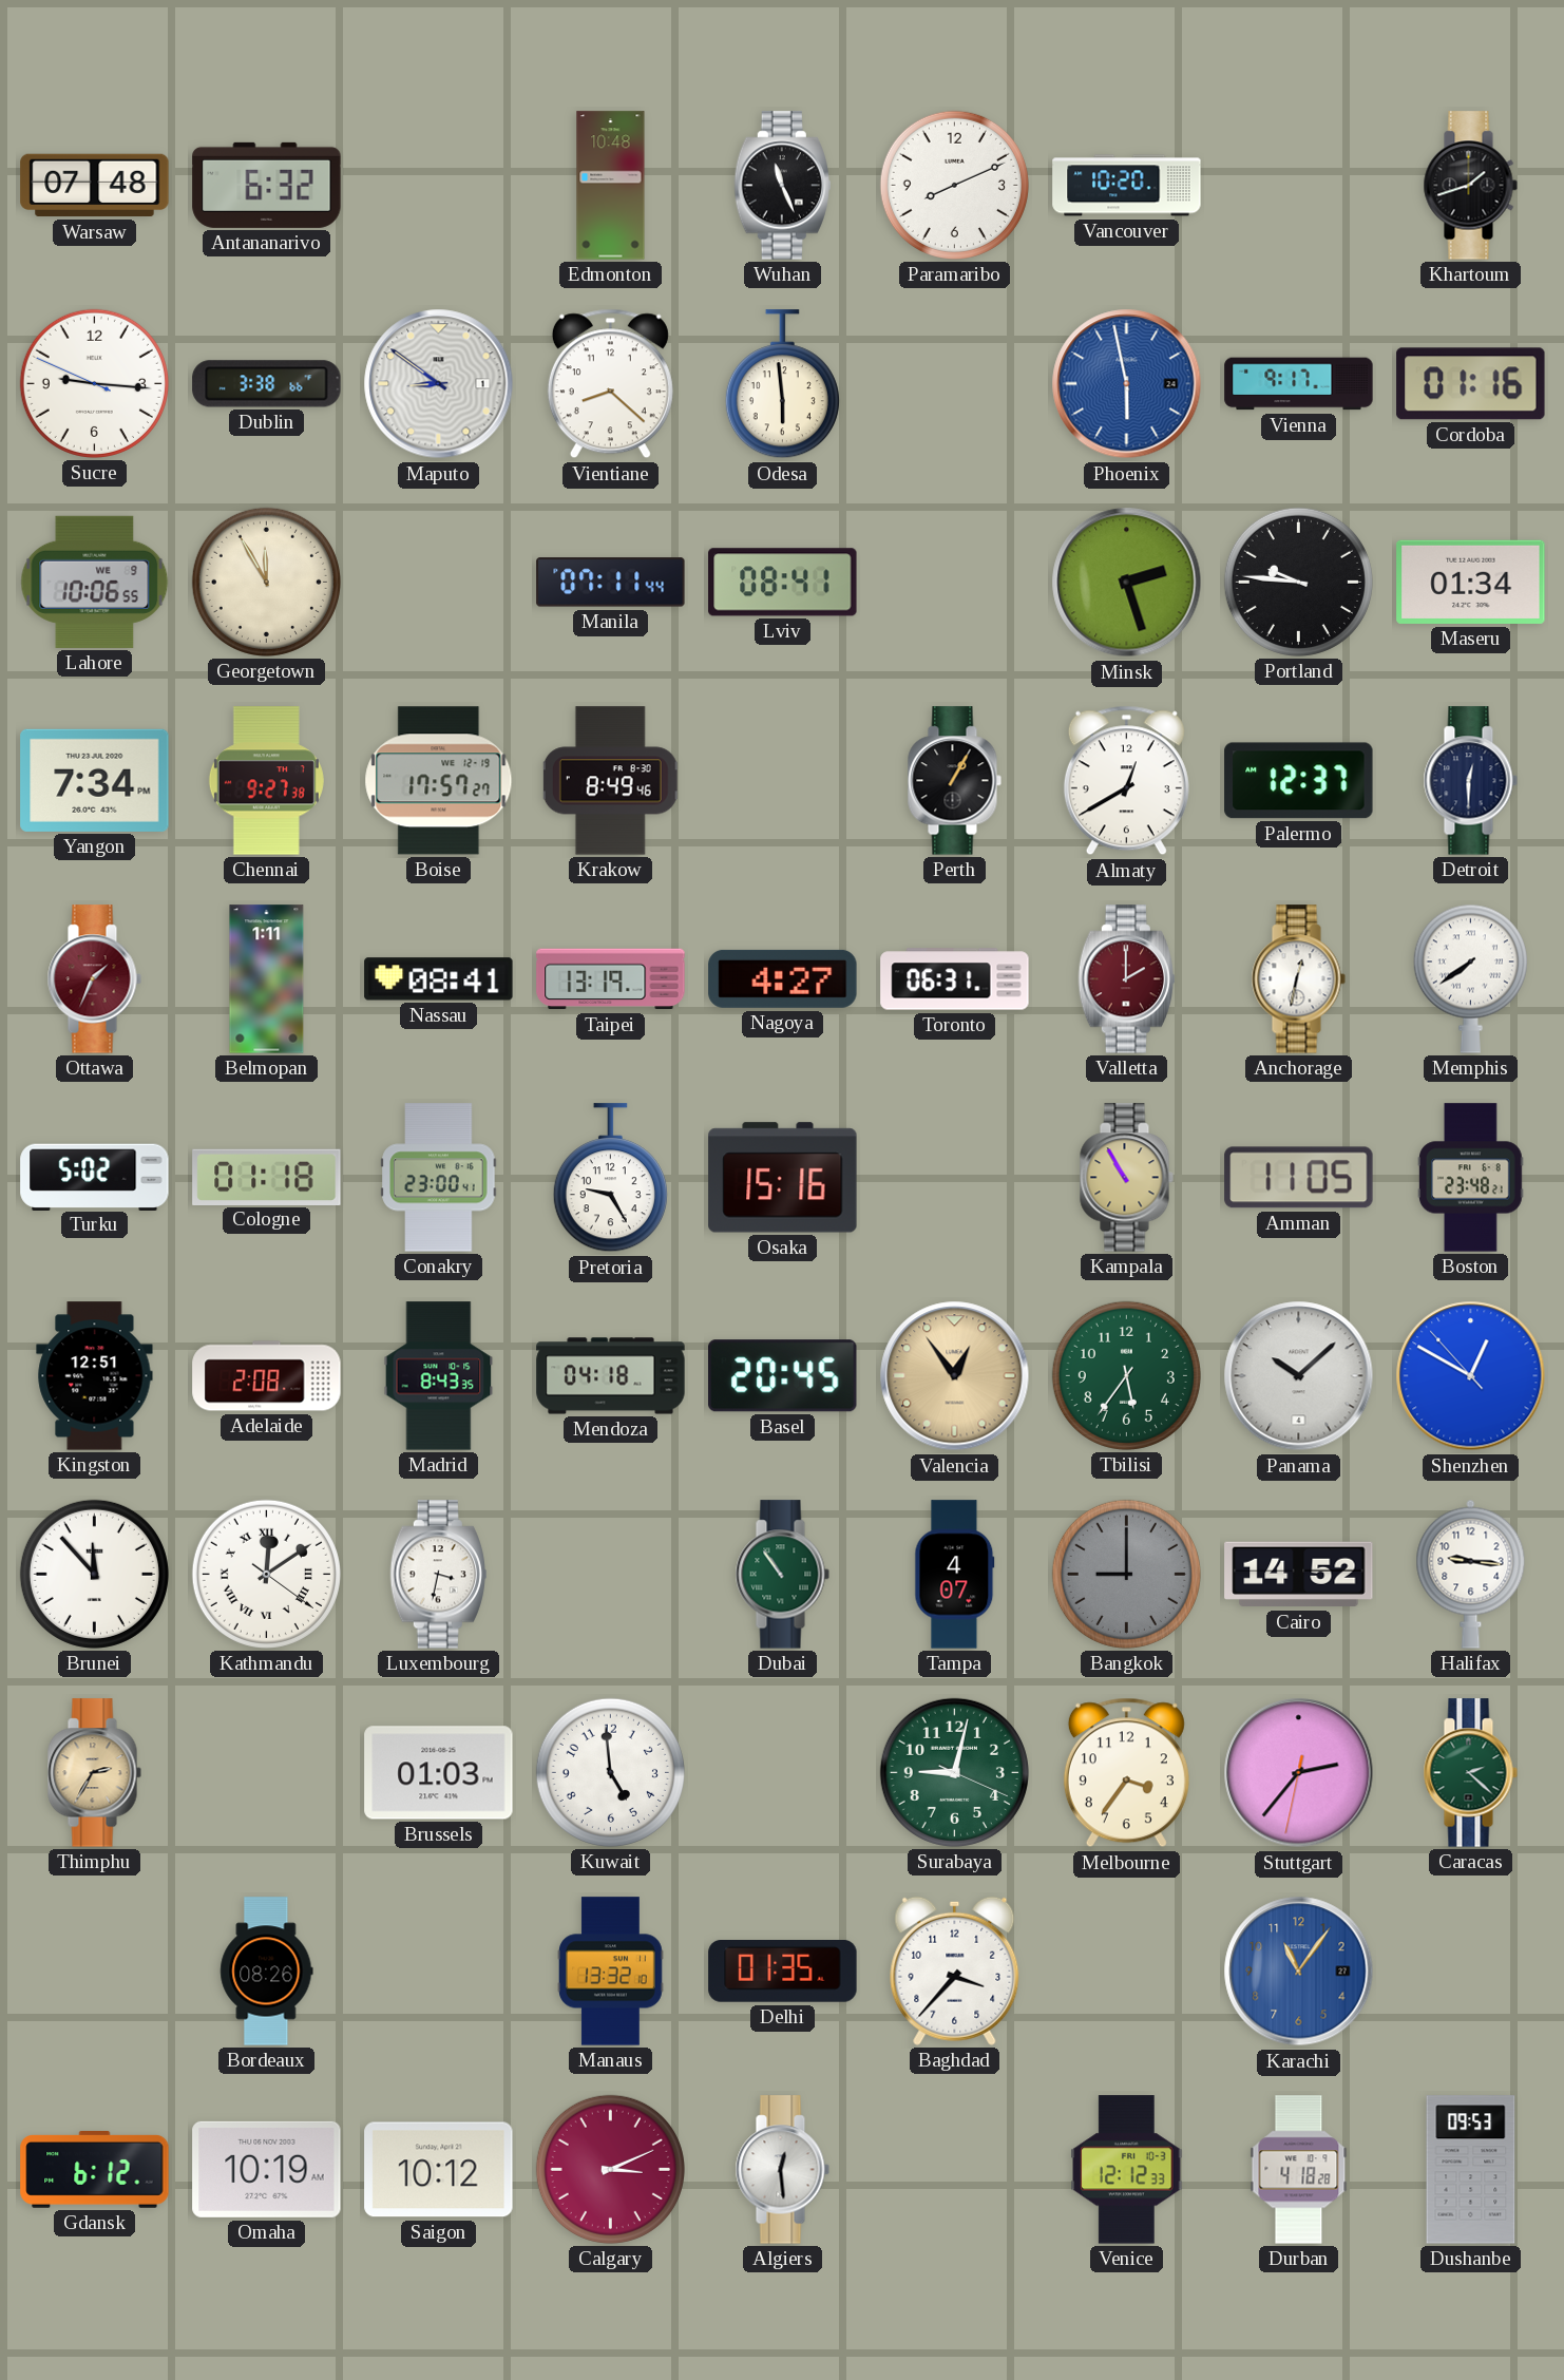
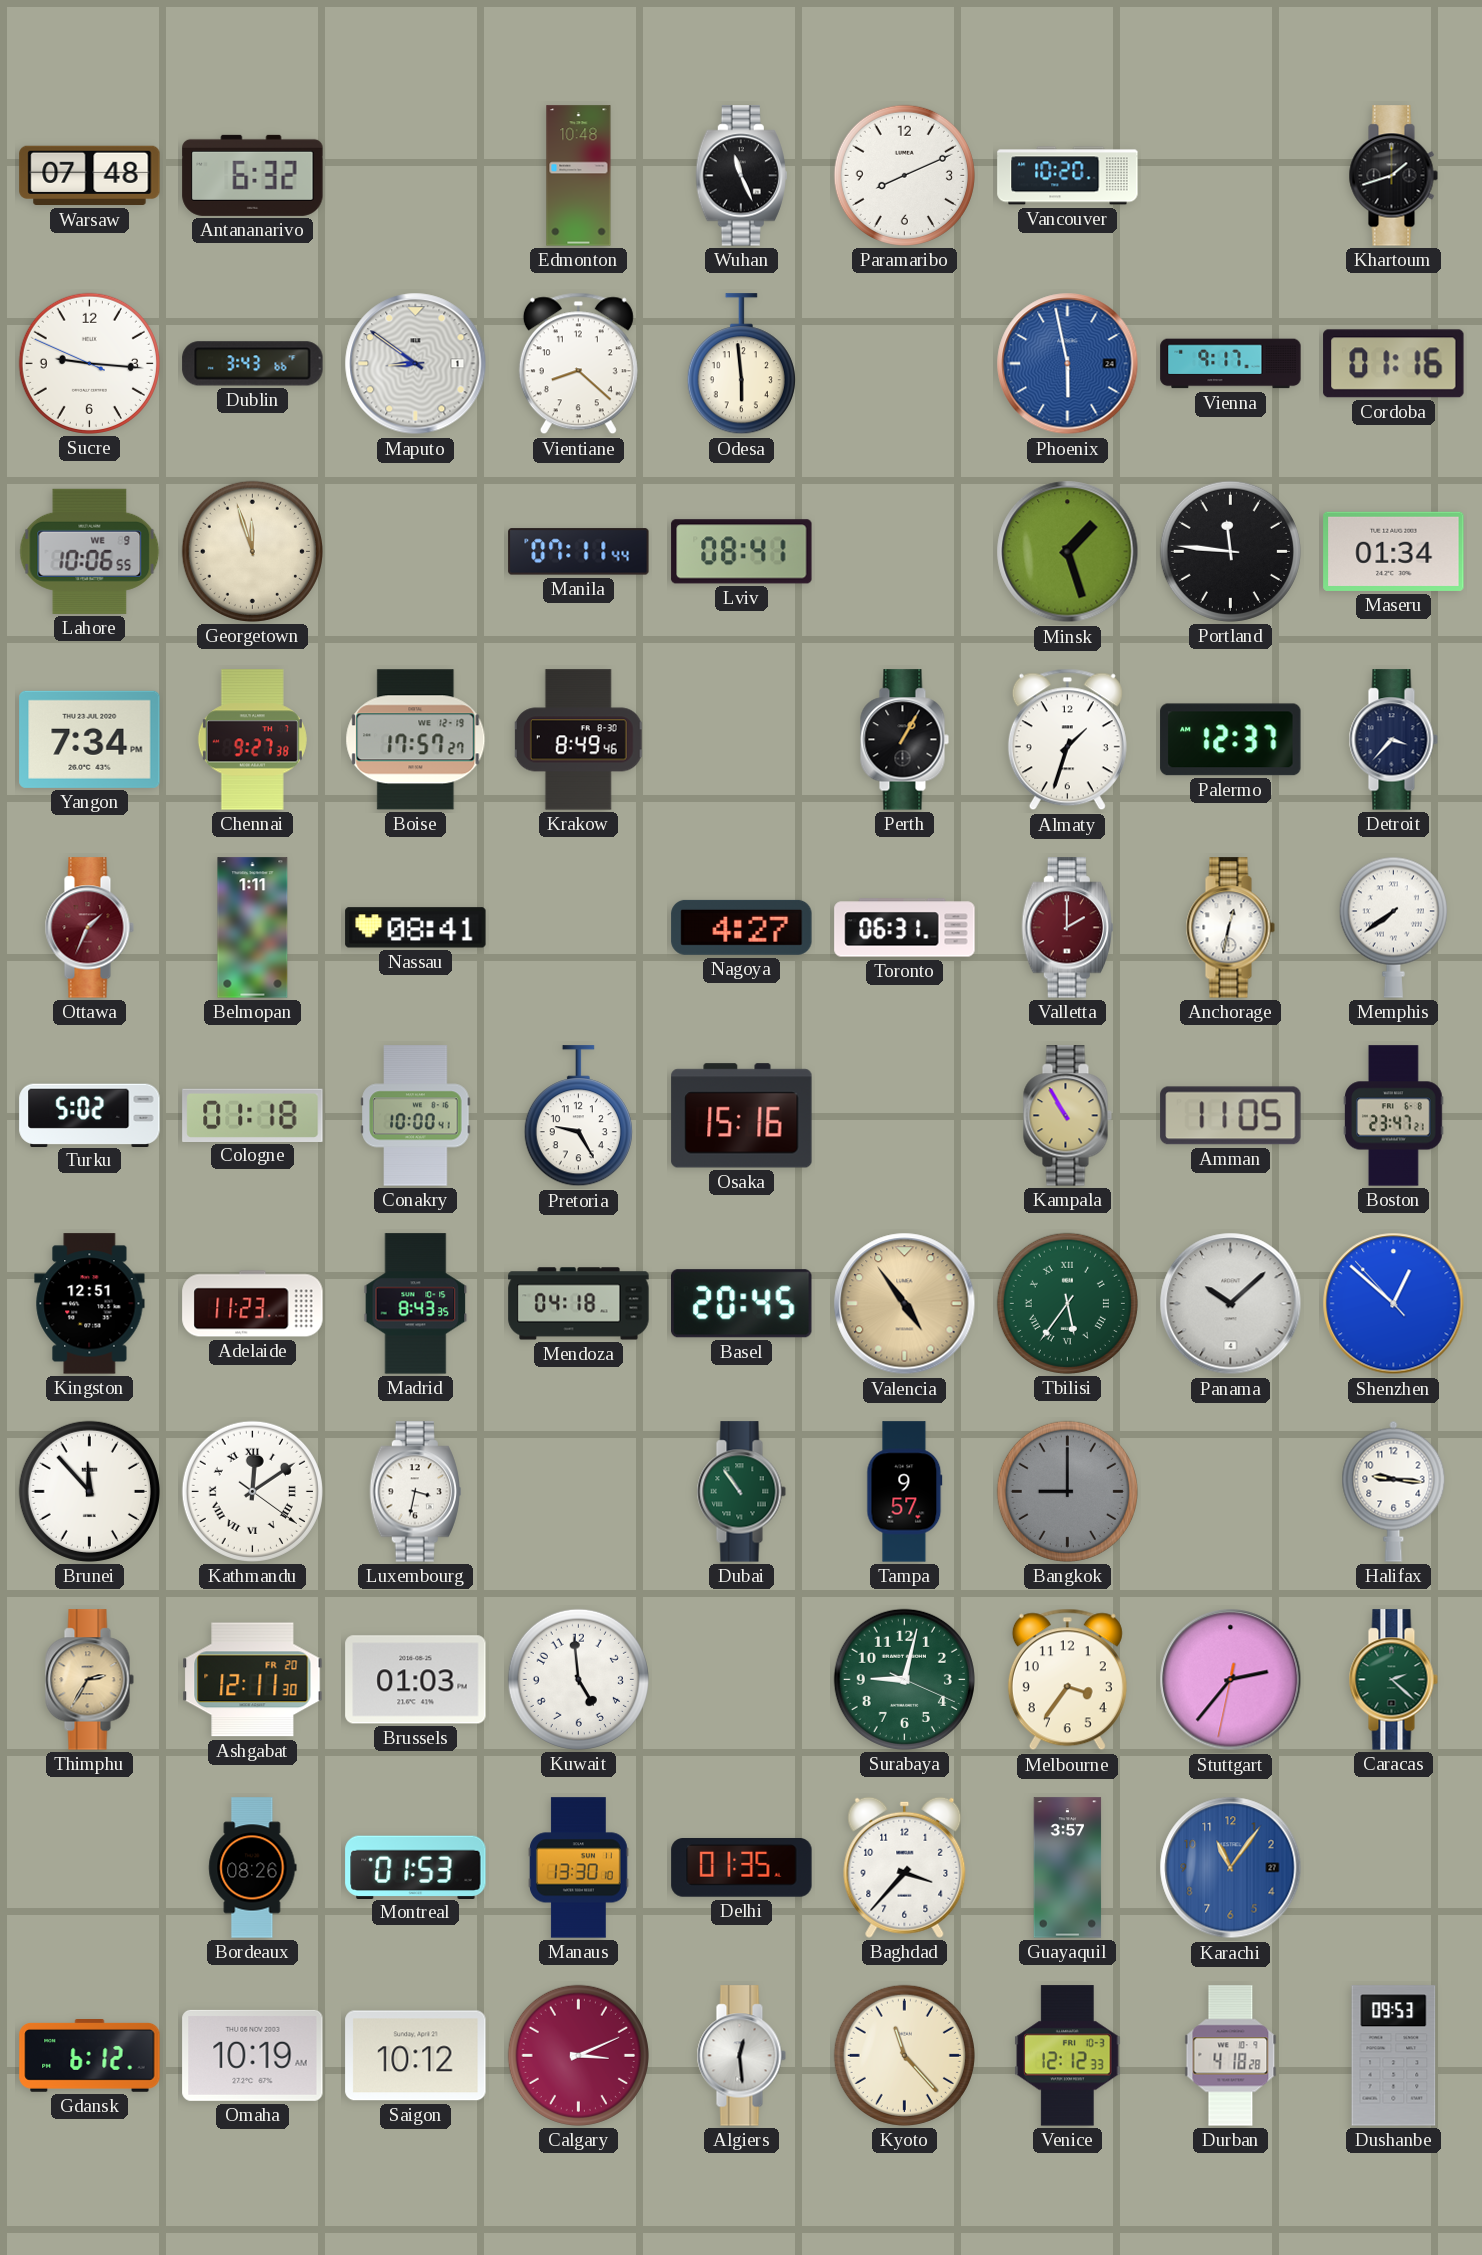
Dublin: 3:38 -> 3:43 (253, 364)
Georgetown: 11:55 -> 11:57 (252, 551)
Minsk: 2:27 -> 1:27 (1068, 552)
Portland: 9:46 -> 11:46 (1230, 551)
Almaty: 12:40 -> 1:33 (1067, 740)
Detroit: 12:30 -> 3:37 (1393, 740)
Taipei: 13:19 -> none (611, 979)
Conakry: 23:00 -> 10:00 (416, 1116)
Boston: 23:48 -> 23:47 (1394, 1116)
Adelaide: 2:08 -> 11:23 (253, 1304)
Valencia: 12:54 -> 4:54 (905, 1304)
Tbilisi numerals: Arabic -> Roman (1067, 1303)
Shenzhen: 12:49 -> 12:51 (1394, 1304)
Tampa: 4:07 -> 9:57 (905, 1492)
Cairo: 14:52 -> none (1299, 1575)
Ashgabat: none -> 12:11 (253, 1680)
Montreal: none -> 01:53 (416, 1867)
Manaus: 13:32 -> 13:30 (579, 1868)
Guayaquil: none -> 3:57 (1068, 1868)
Kyoto: none -> 11:23 (904, 2055)
